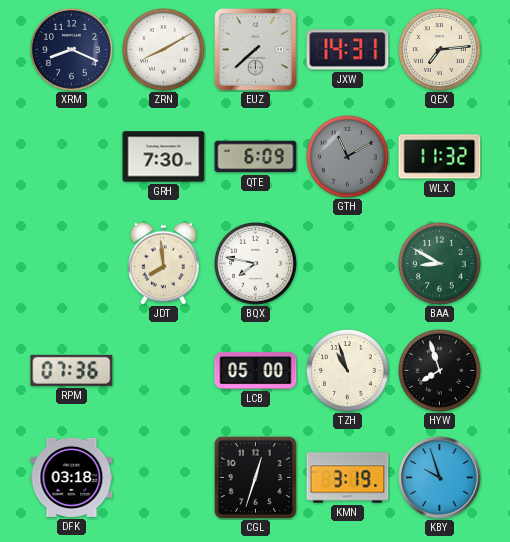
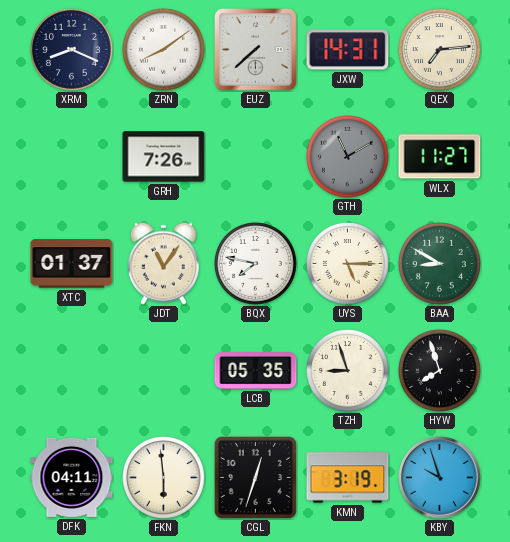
ZRN: 8:10 -> 8:09 (164, 50)
GRH: 7:30 -> 7:26 (164, 157)
QTE: 6:09 -> none (256, 157)
WLX: 11:32 -> 11:27 (440, 157)
XTC: none -> 01:37 (72, 264)
JDT: 7:59 -> 11:06 (163, 263)
UYS: none -> 5:15 (348, 264)
RPM: 07:36 -> none (72, 370)
LCB: 05:00 -> 05:35 (256, 371)
TZH: 10:57 -> 8:57 (348, 371)
DFK: 03:18 -> 04:11 (72, 477)
FKN: none -> 5:59 (164, 478)
